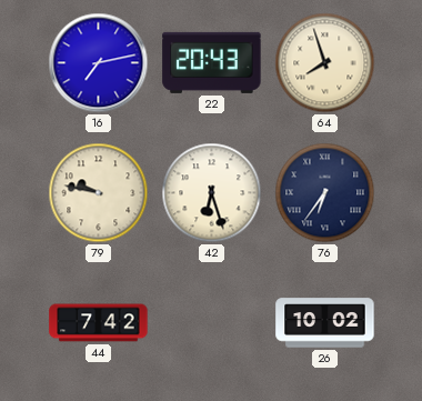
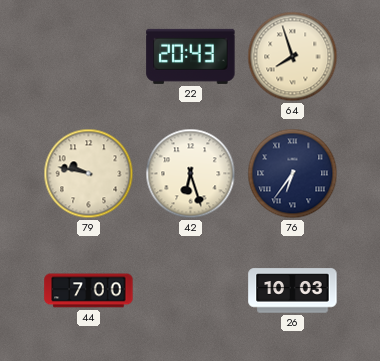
16: 7:13 -> none (99, 63)
44: 7:42 -> 7:00 (89, 291)
26: 10:02 -> 10:03 (293, 291)
